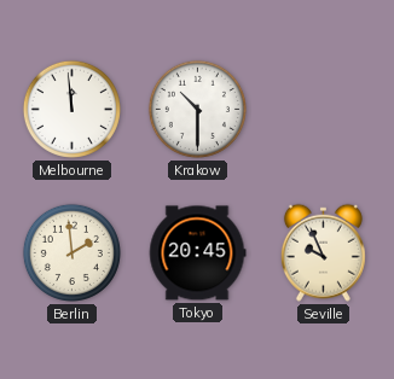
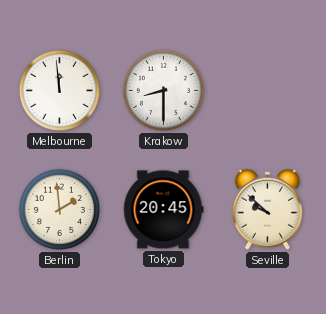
Krakow: 10:30 -> 8:30 (163, 90)
Seville: 9:56 -> 9:52 (267, 209)
